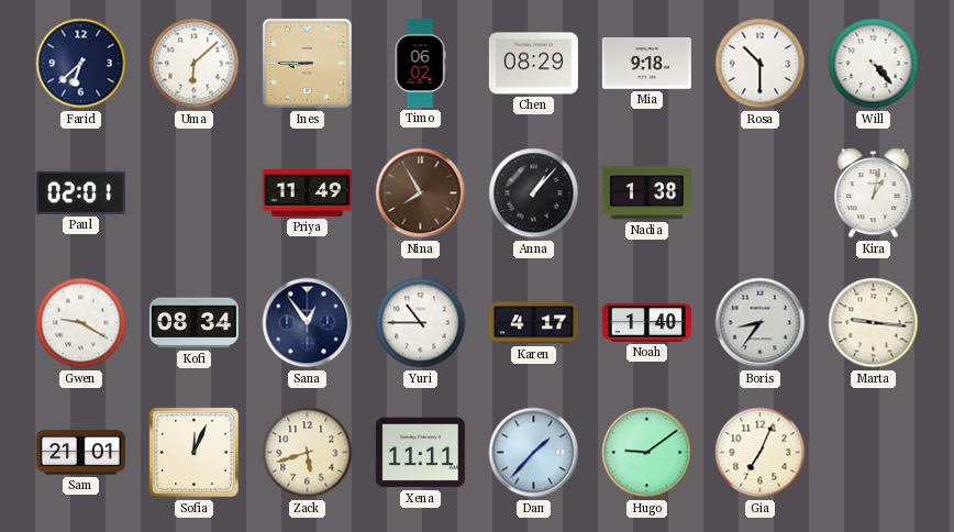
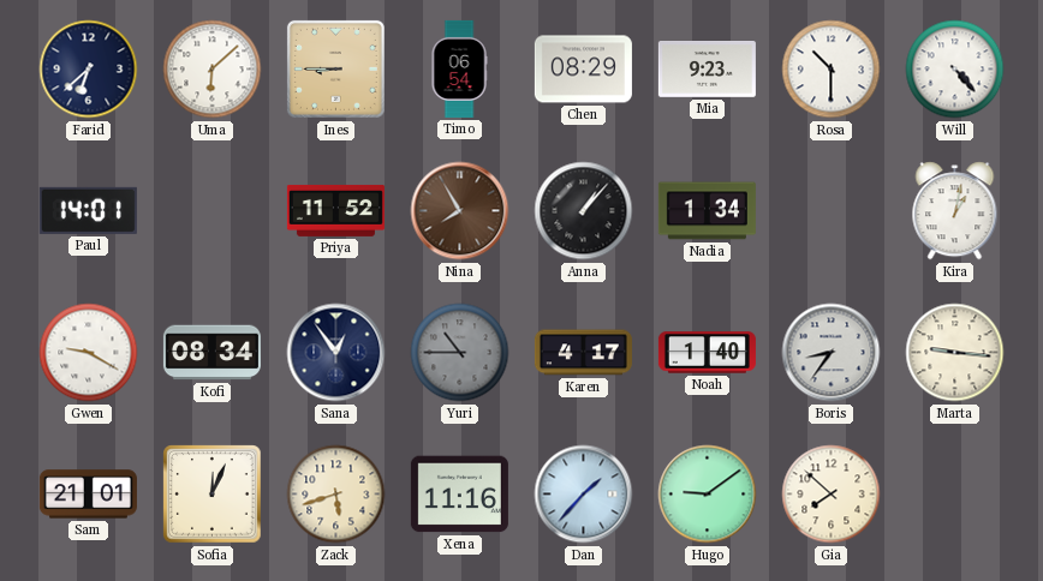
Timo: 06:02 -> 06:54 (459, 68)
Mia: 9:18 -> 9:23 (707, 70)
Paul: 02:01 -> 14:01 (88, 210)
Priya: 11:49 -> 11:52 (335, 210)
Nadia: 1:38 -> 1:34 (707, 211)
Yuri dial: white -> grey (460, 353)
Xena: 11:11 -> 11:16 (459, 495)
Gia: 7:04 -> 7:52 (832, 495)
